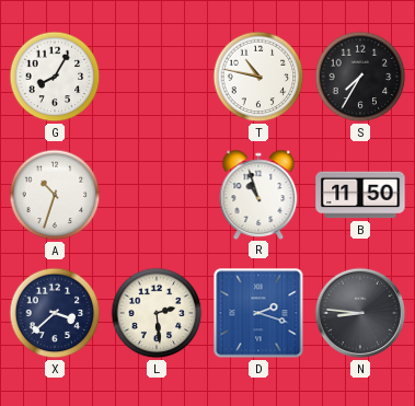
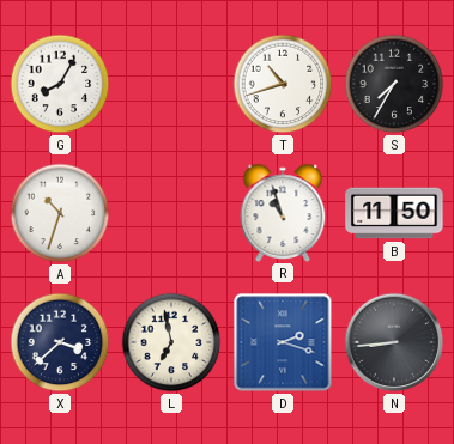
T: 10:47 -> 10:42 (283, 84)
L: 2:29 -> 6:58 (171, 342)
N: 8:46 -> 8:44 (394, 342)
